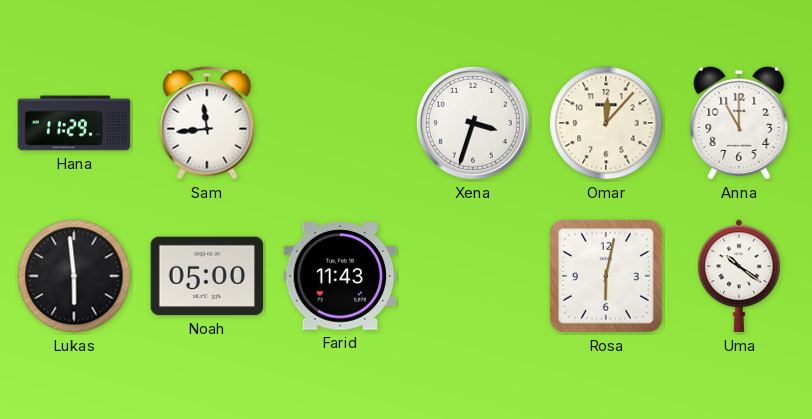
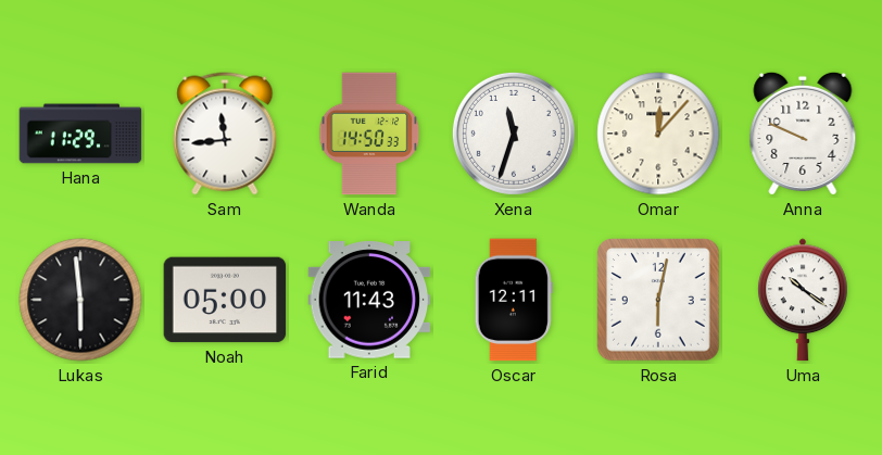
Wanda: none -> 14:50 (369, 134)
Xena: 3:33 -> 11:33 (514, 134)
Anna: 11:00 -> 9:49 (803, 134)
Oscar: none -> 12:11 (514, 300)
